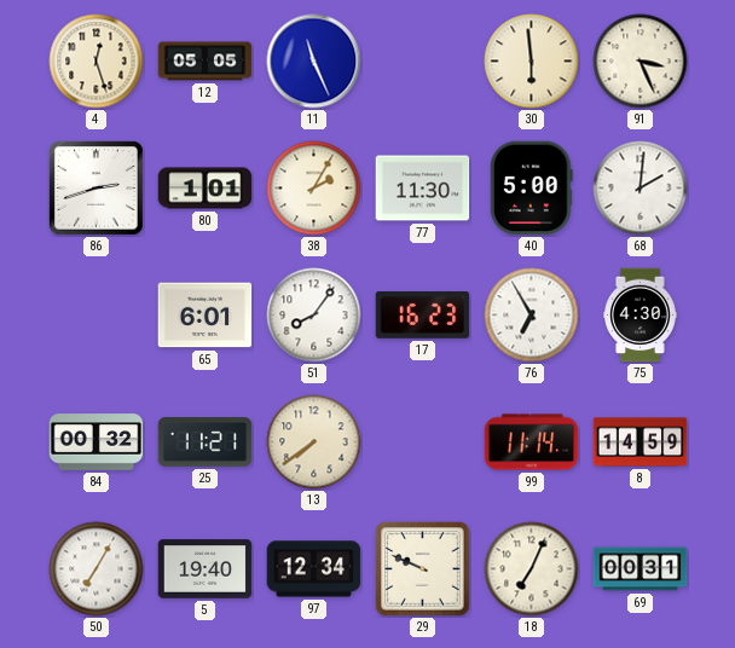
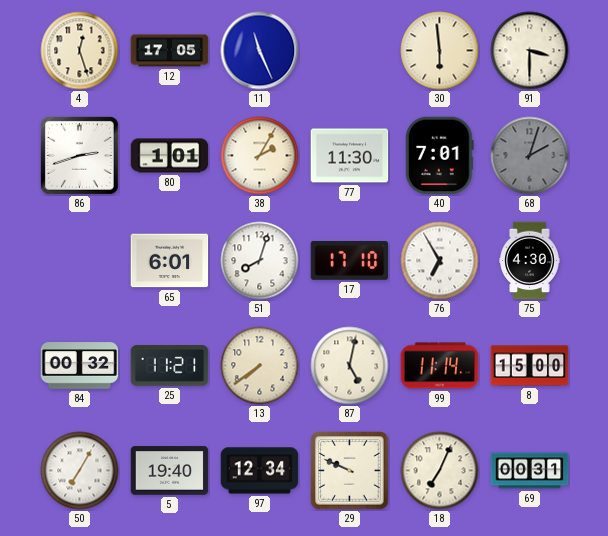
12: 05:05 -> 17:05 (170, 51)
91: 3:26 -> 3:30 (530, 51)
40: 5:00 -> 7:01 (440, 156)
68: 2:01 -> 2:03 (530, 156)
68 dial: white -> grey (530, 156)
51: 8:06 -> 8:03 (260, 261)
17: 16:23 -> 17:10 (350, 261)
87: none -> 5:02 (350, 366)
8: 14:59 -> 15:00 (530, 366)
